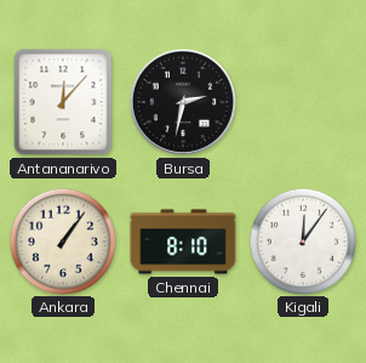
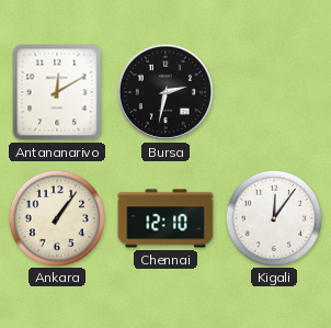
Antananarivo: 12:07 -> 12:10 (57, 92)
Chennai: 8:10 -> 12:10 (165, 218)
